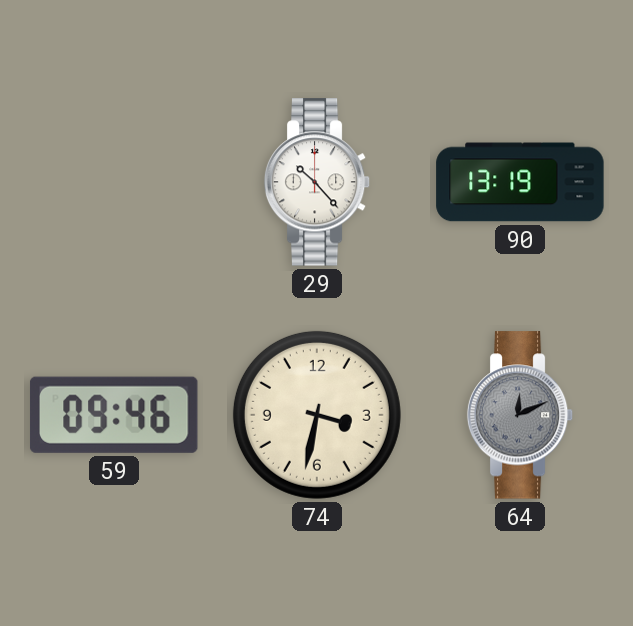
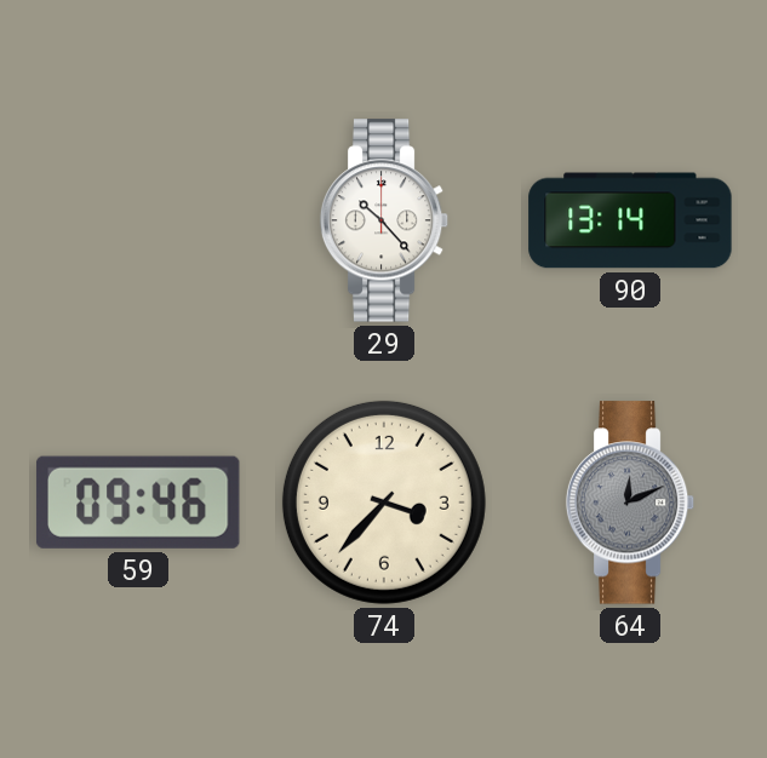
90: 13:19 -> 13:14 (630, 220)
74: 3:32 -> 3:37 (384, 503)
